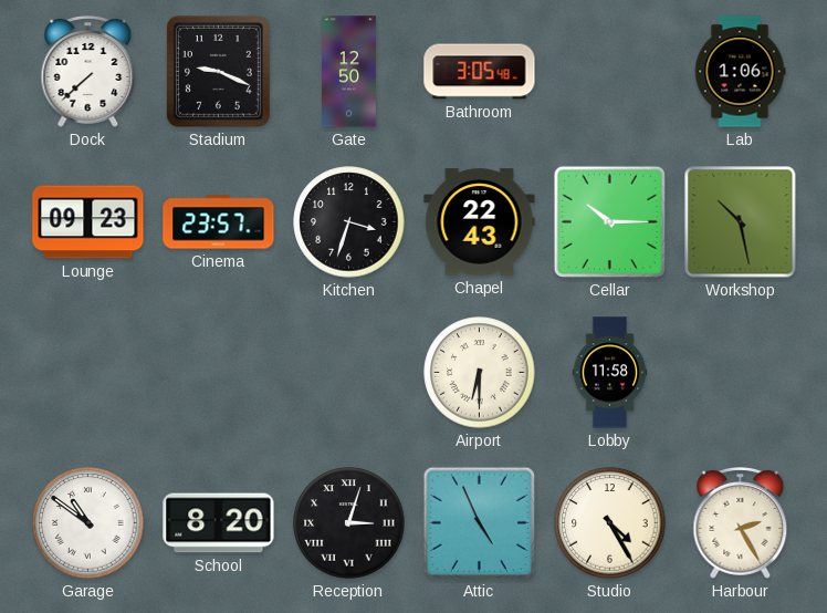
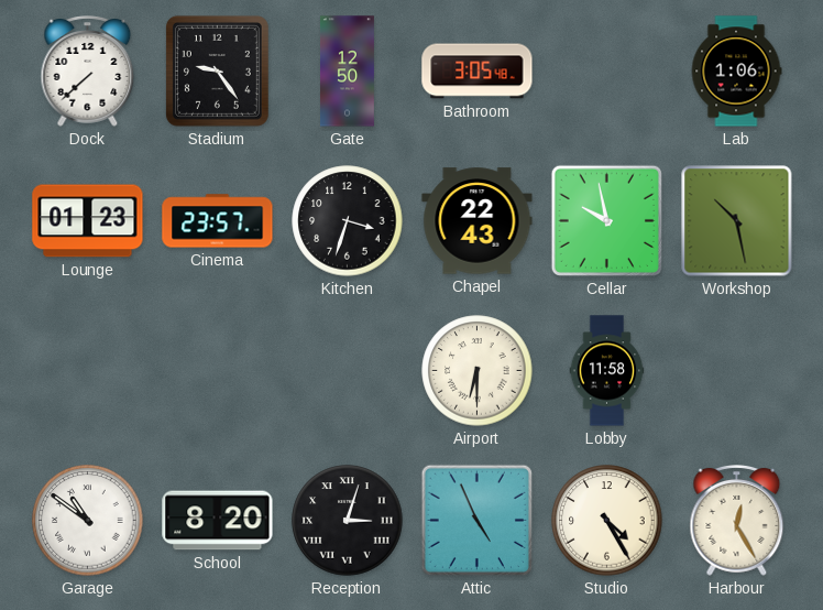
Stadium: 9:19 -> 9:24 (217, 70)
Lounge: 09:23 -> 01:23 (88, 221)
Cellar: 10:15 -> 9:58 (606, 220)
Harbour: 2:25 -> 12:25 (737, 521)
